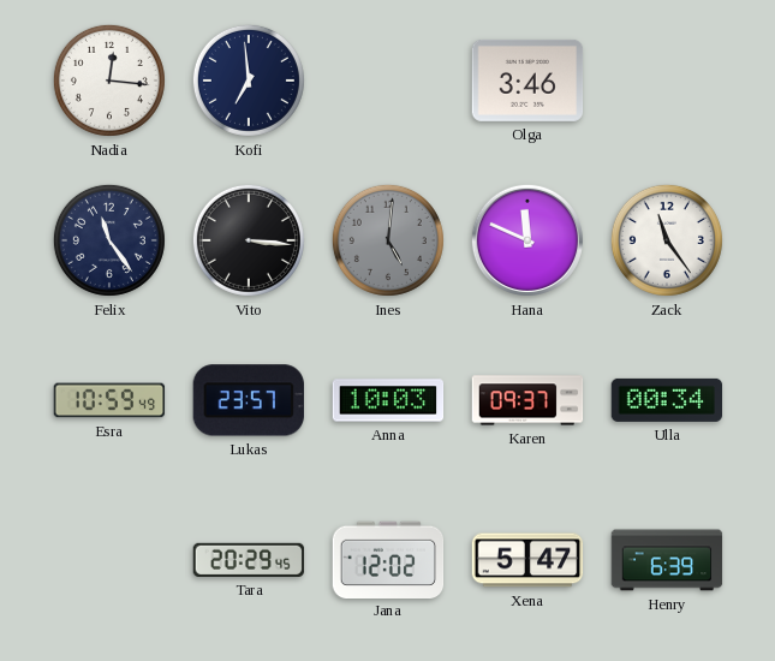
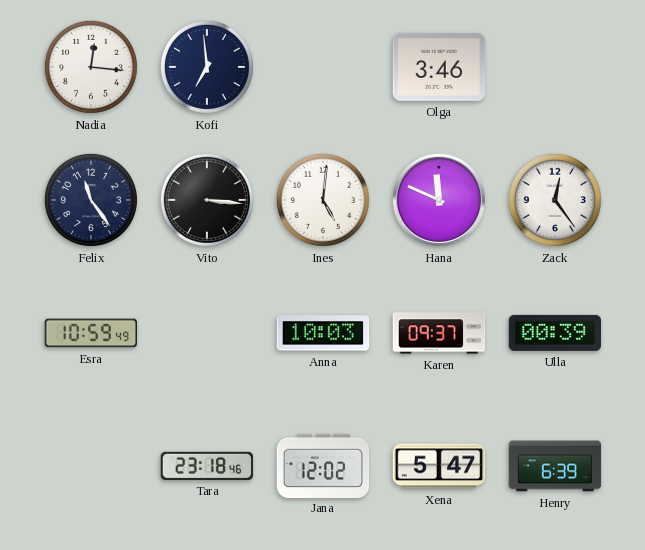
Ines dial: grey -> white (323, 200)
Zack: 11:24 -> 12:24 (555, 200)
Lukas: 23:57 -> none (248, 400)
Ulla: 00:34 -> 00:39 (555, 333)
Tara: 20:29 -> 23:18 (207, 466)
